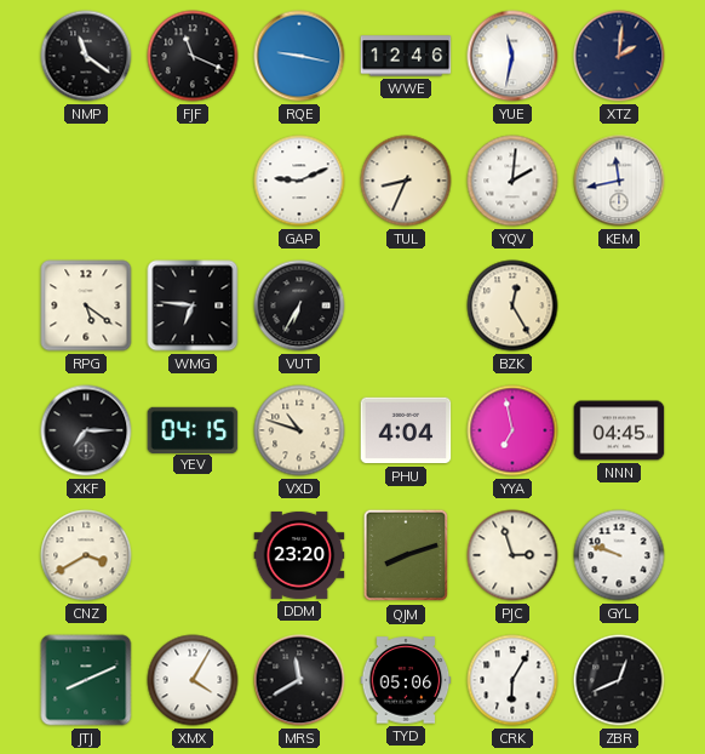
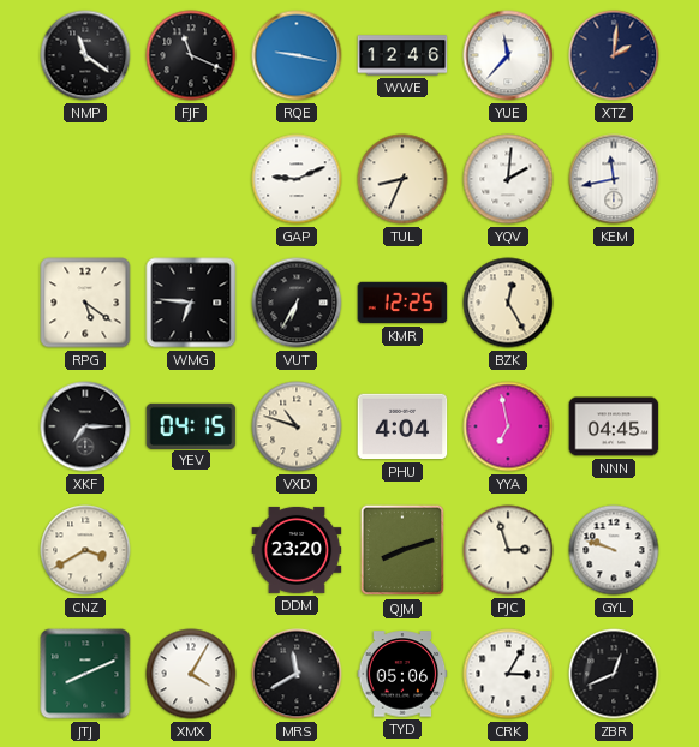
YUE: 11:32 -> 11:37 (508, 55)
KMR: none -> 12:25 (402, 303)
CRK: 6:05 -> 3:05 (508, 674)
